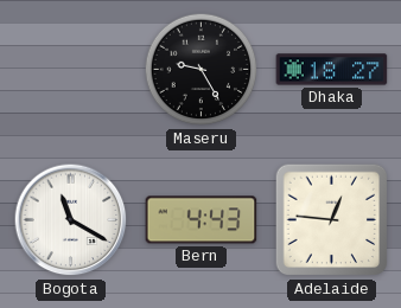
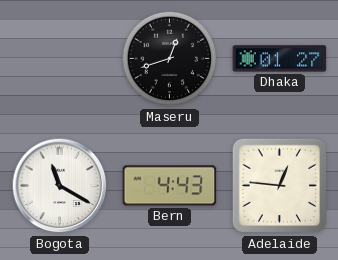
Maseru: 9:25 -> 12:42 (170, 59)
Dhaka: 18:27 -> 01:27 (280, 59)
